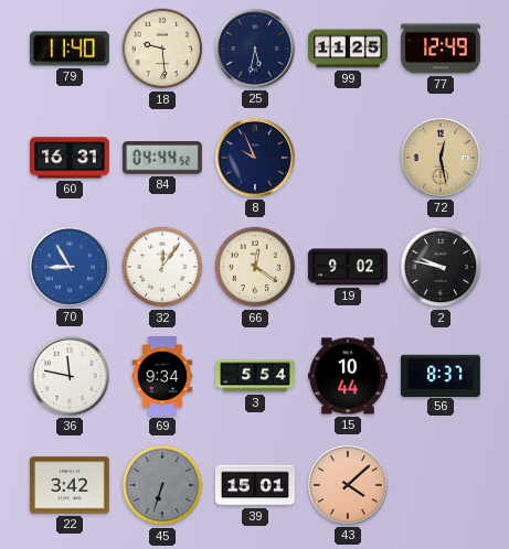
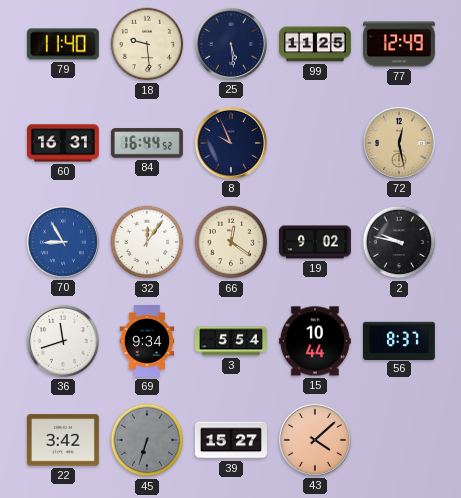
25: 5:32 -> 5:29 (231, 44)
84: 04:44 -> 16:44 (147, 143)
36: 11:47 -> 11:42 (63, 341)
39: 15:01 -> 15:27 (231, 440)
